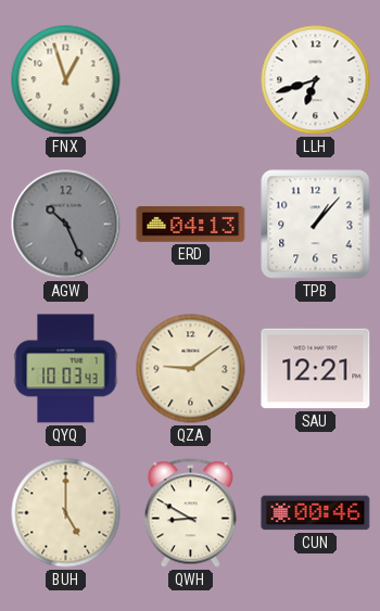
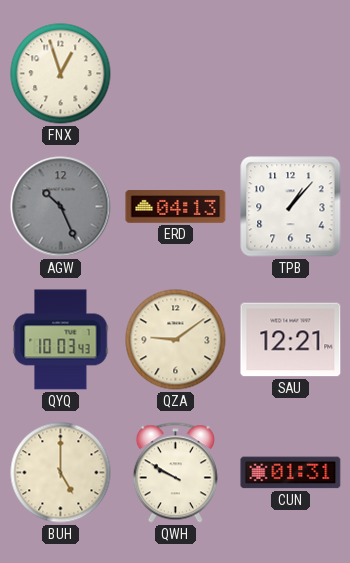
LLH: 6:42 -> none (316, 80)
QWH: 8:50 -> 9:50 (175, 473)
CUN: 00:46 -> 01:31 (291, 473)
